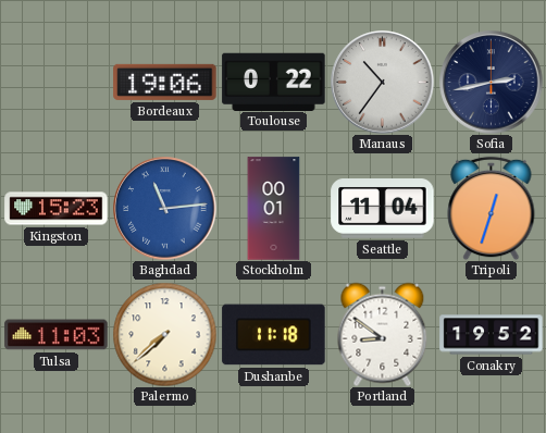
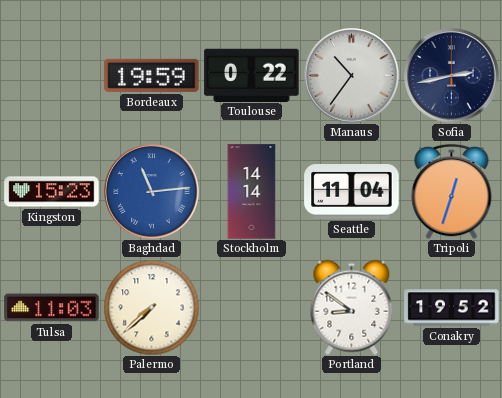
Bordeaux: 19:06 -> 19:59 (152, 75)
Stockholm: 00:01 -> 14:14 (252, 192)
Dushanbe: 11:18 -> none (274, 335)
